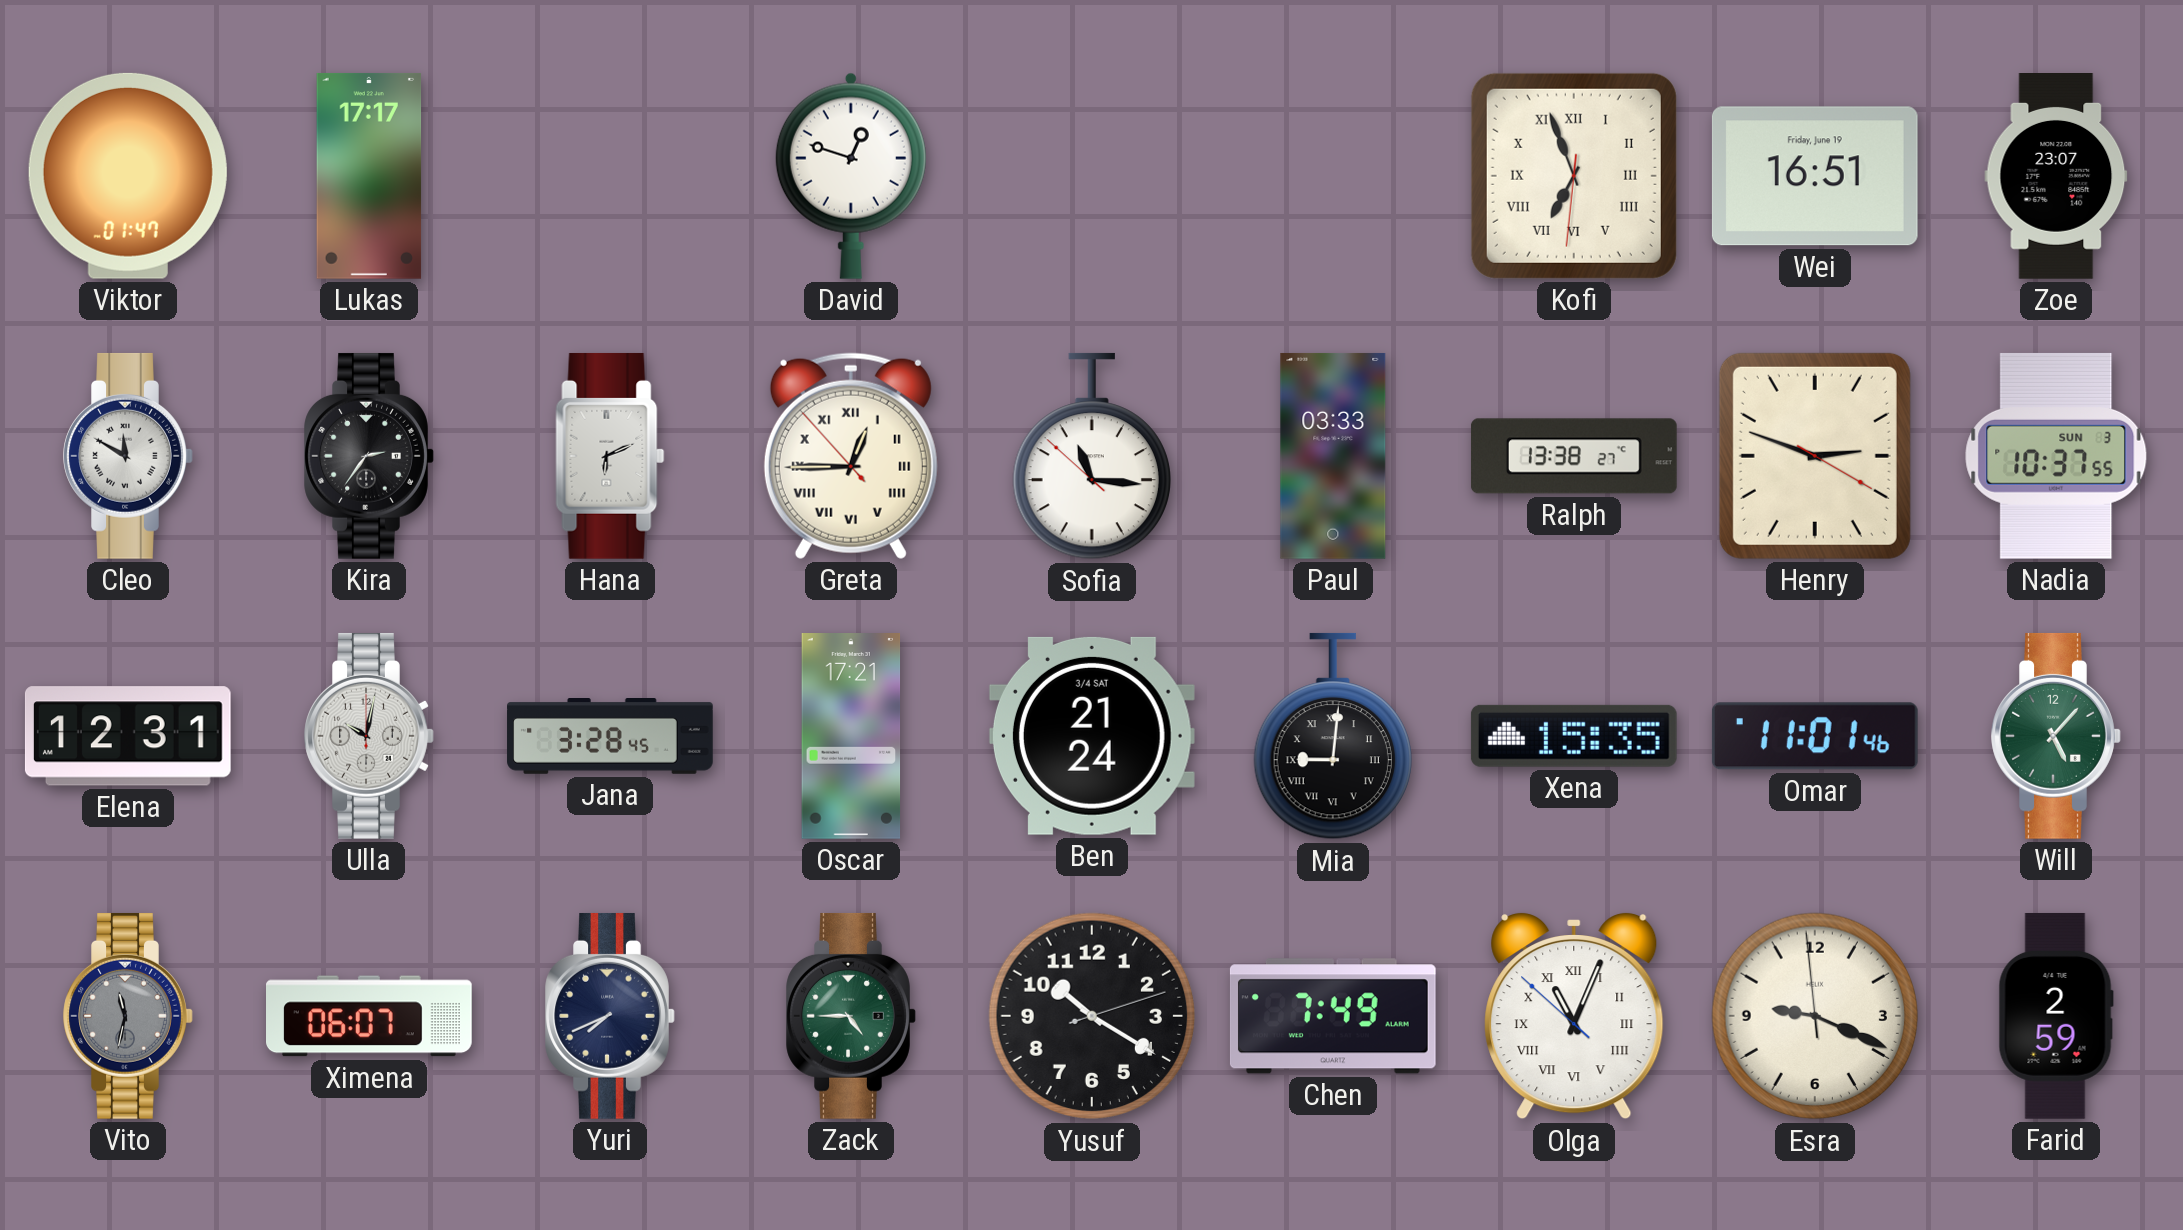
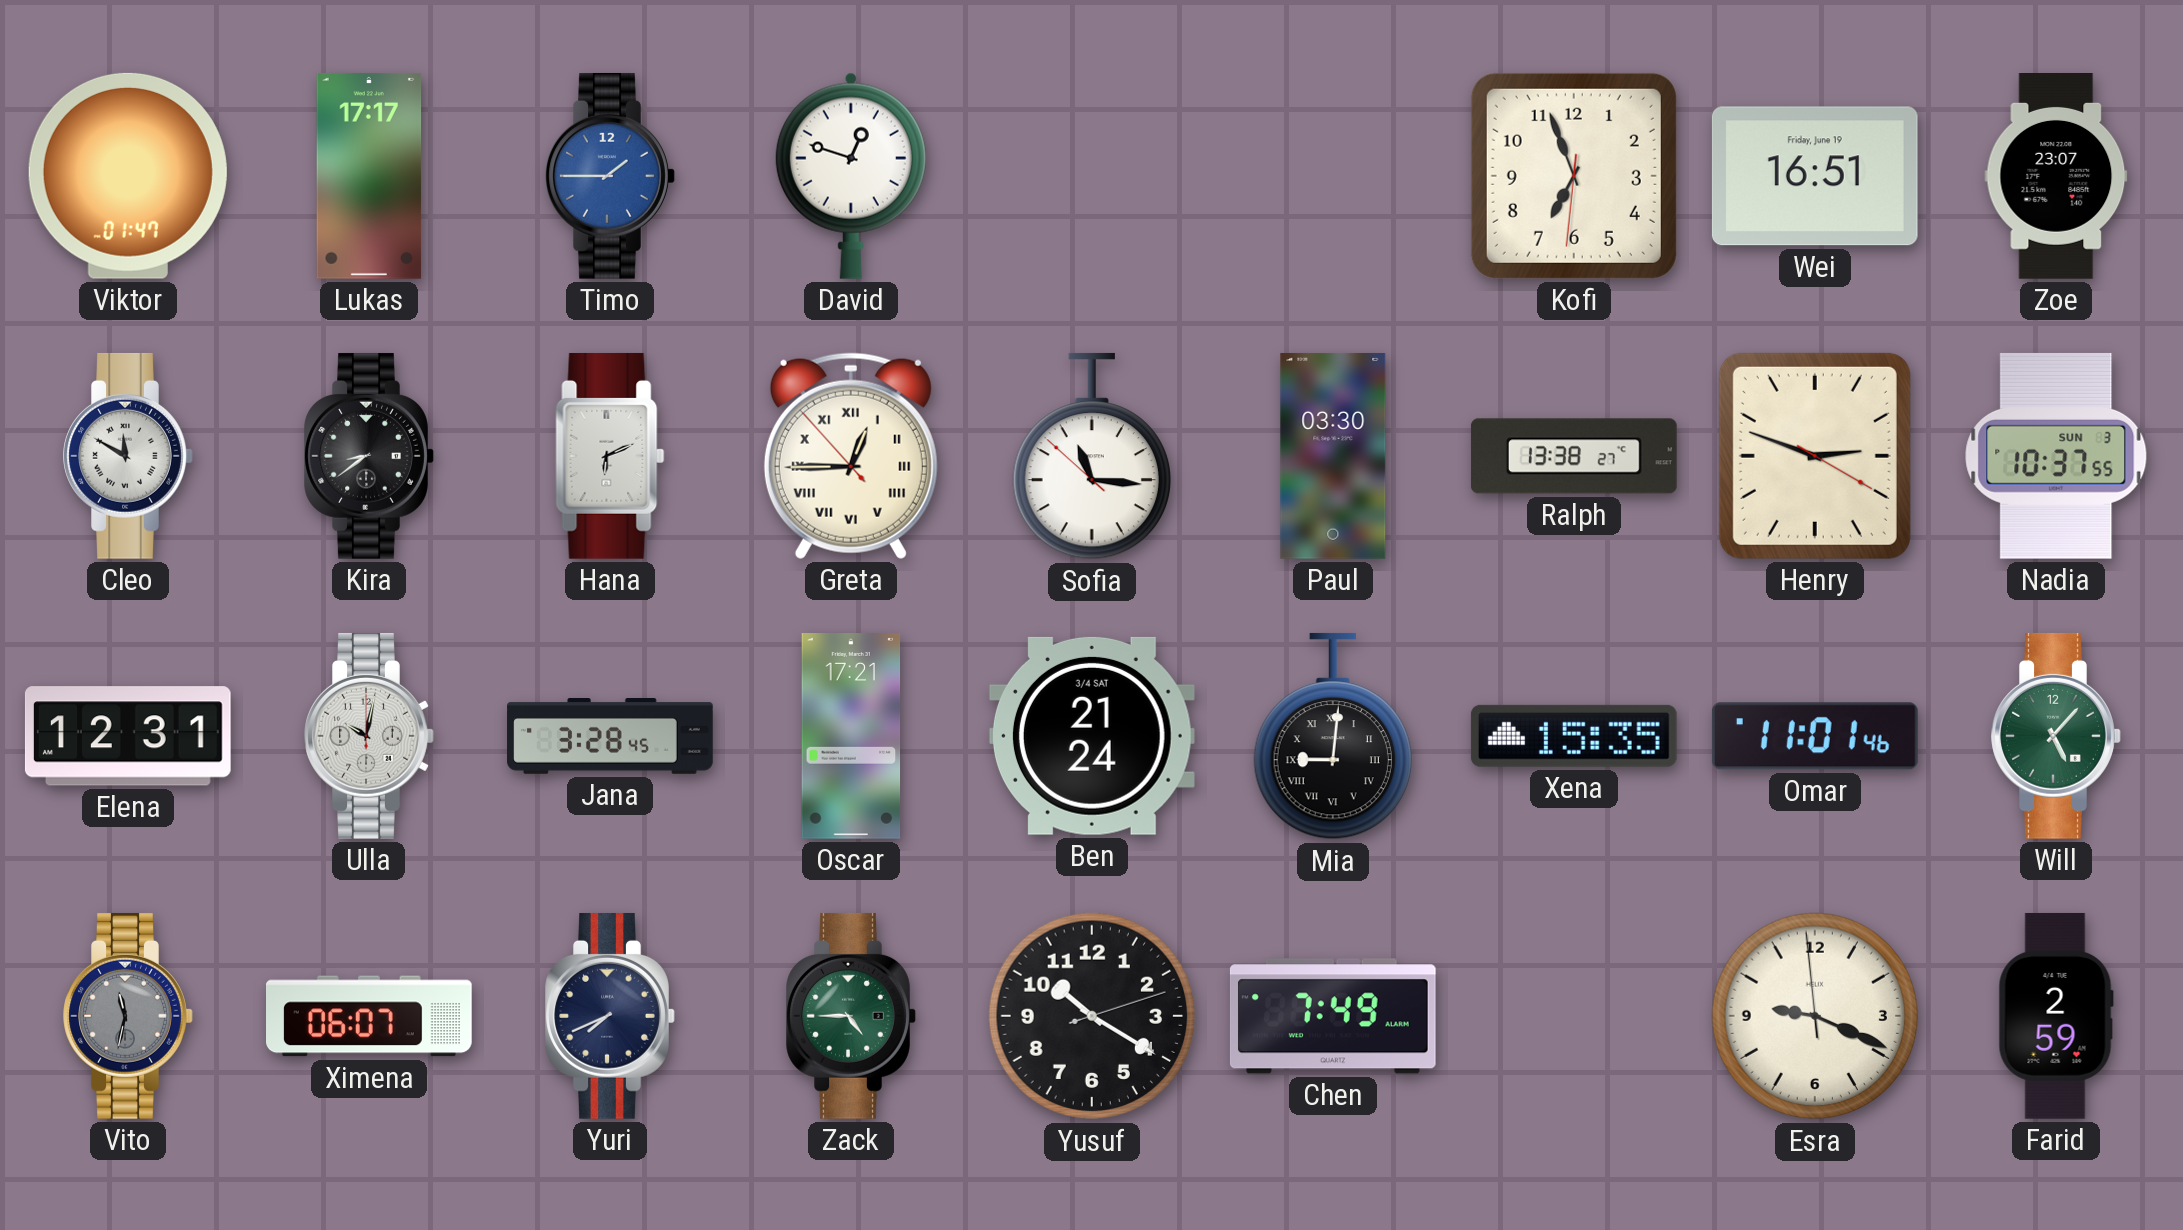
Timo: none -> 1:45 (610, 176)
Kofi numerals: Roman -> Arabic (1574, 176)
Kira: 2:36 -> 8:39 (369, 456)
Paul: 03:33 -> 03:30 (1333, 456)
Olga: 11:03 -> none (1574, 1016)
